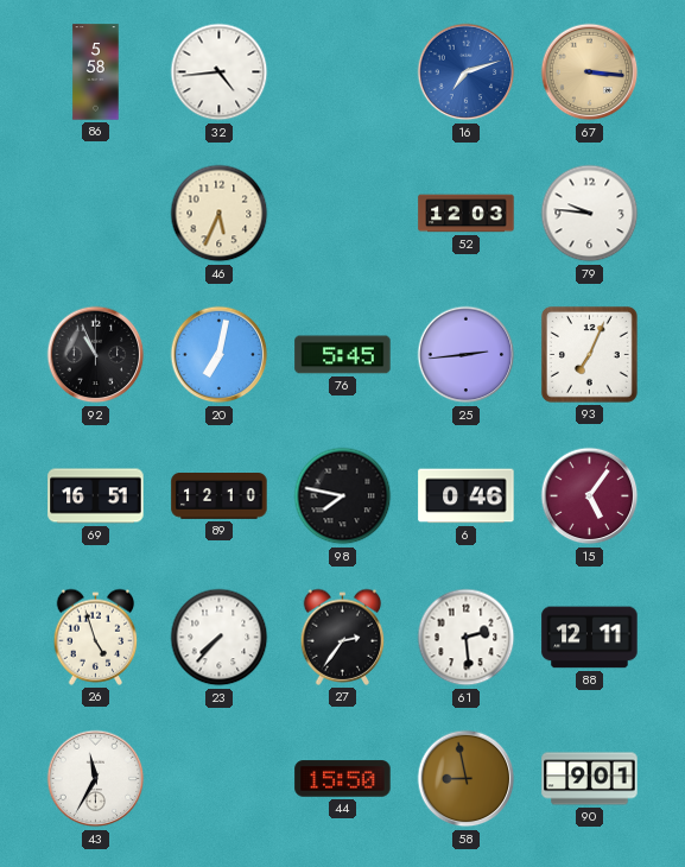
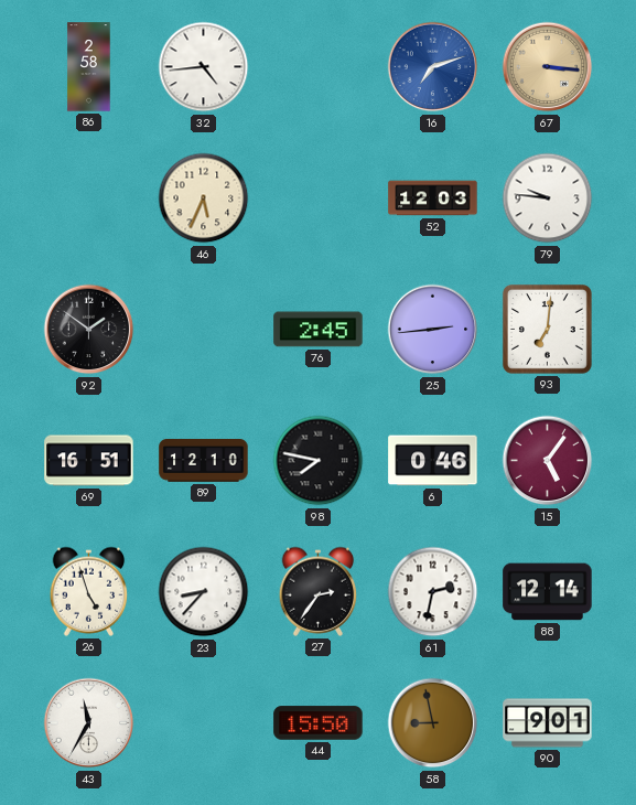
86: 5:58 -> 2:58 (89, 67)
92: 10:56 -> 1:51 (89, 330)
20: 7:02 -> none (220, 355)
76: 5:45 -> 2:45 (319, 330)
93: 7:04 -> 7:01 (547, 329)
23: 7:37 -> 8:37 (204, 592)
61: 2:29 -> 2:32 (433, 592)
88: 12:11 -> 12:14 (548, 592)
